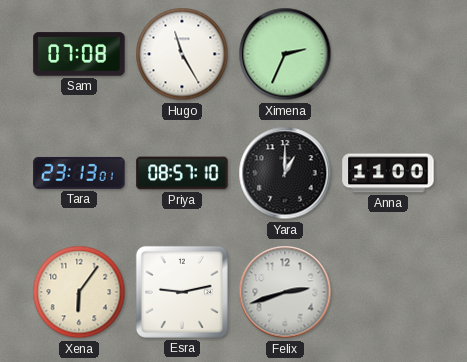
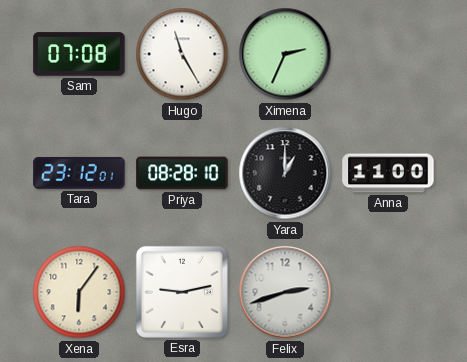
Tara: 23:13 -> 23:12 (79, 173)
Priya: 08:57 -> 08:28 (182, 173)
